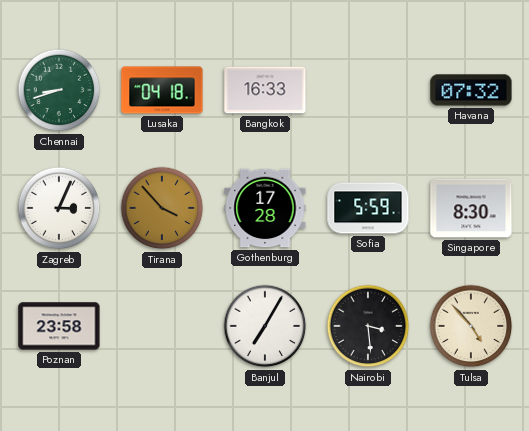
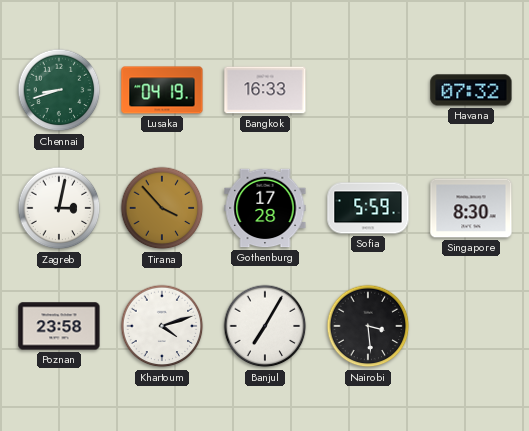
Lusaka: 04:18 -> 04:19 (162, 90)
Zagreb: 3:04 -> 3:02 (59, 208)
Khartoum: none -> 4:12 (162, 326)
Tulsa: 4:53 -> none (471, 326)
